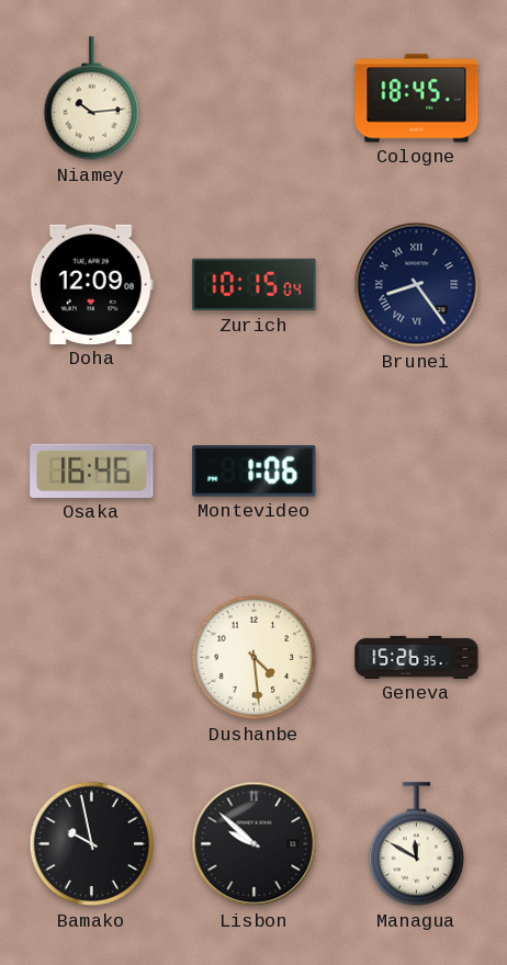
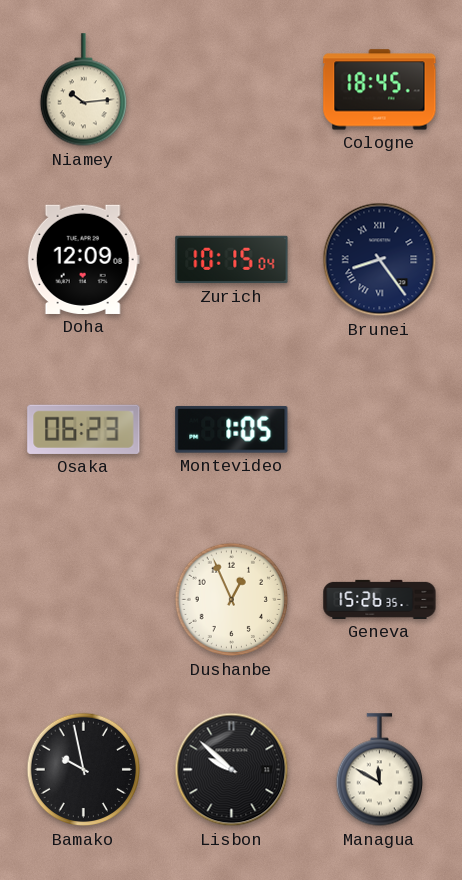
Osaka: 16:46 -> 06:23 (84, 429)
Montevideo: 1:06 -> 1:05 (232, 429)
Dushanbe: 4:29 -> 12:56 (232, 600)
